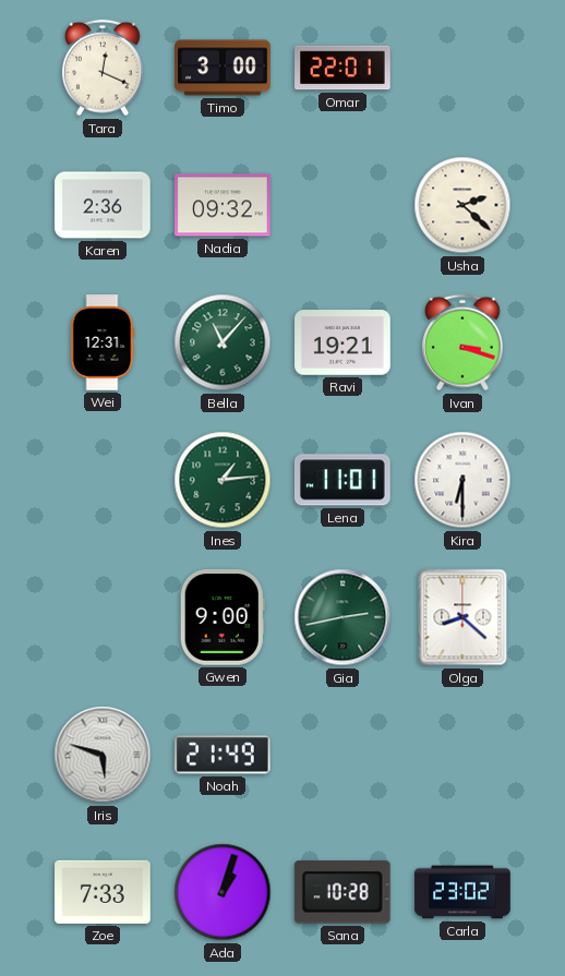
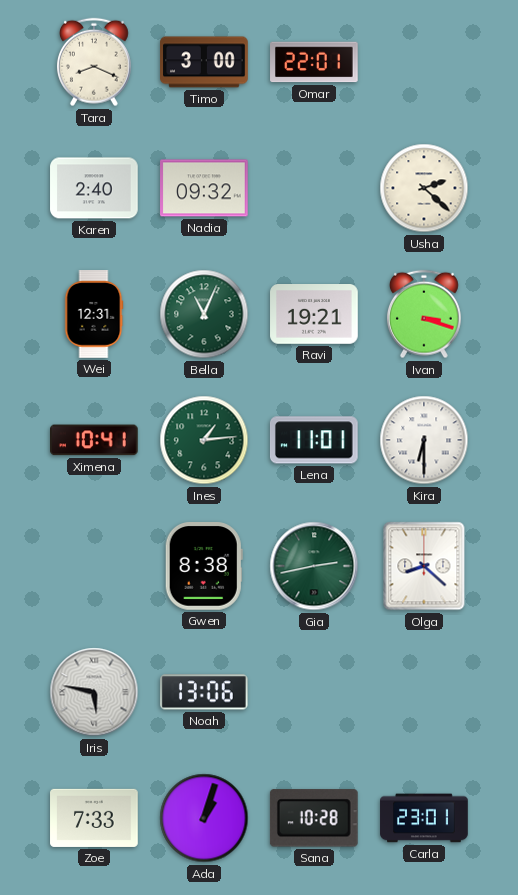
Tara: 12:19 -> 8:19 (94, 62)
Karen: 2:36 -> 2:40 (94, 188)
Bella: 11:07 -> 11:04 (204, 314)
Ximena: none -> 10:41 (95, 440)
Gwen: 9:00 -> 8:38 (204, 567)
Iris: 5:48 -> 5:47 (94, 692)
Noah: 21:49 -> 13:06 (205, 692)
Carla: 23:02 -> 23:01 (424, 818)
